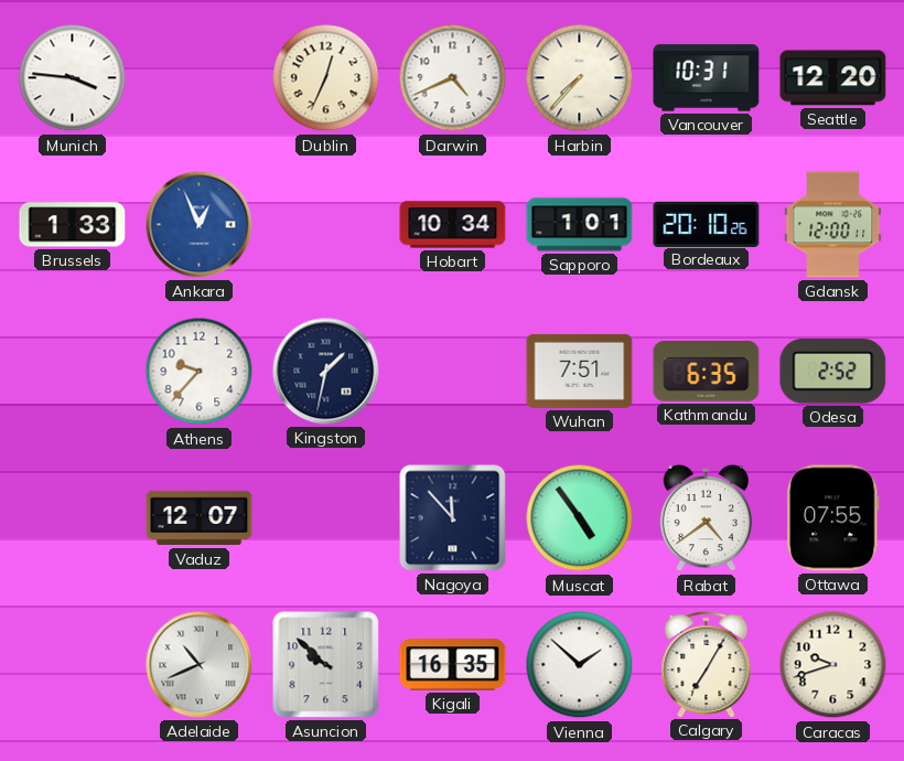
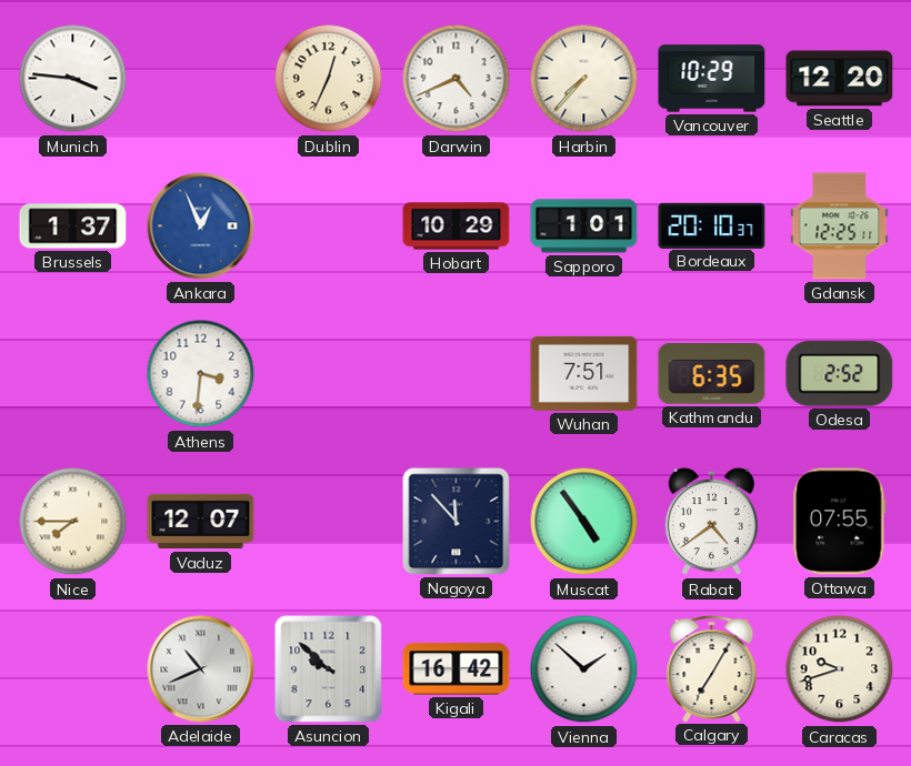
Vancouver: 10:31 -> 10:29 (712, 79)
Brussels: 1:33 -> 1:37 (73, 226)
Hobart: 10:34 -> 10:29 (457, 226)
Bordeaux: 20:10:26 -> 20:10:37 (712, 225)
Gdansk: 12:00 -> 12:25 (840, 226)
Athens: 9:37 -> 3:31 (201, 374)
Kingston: 1:32 -> none (326, 372)
Nice: none -> 7:45 (73, 522)
Kigali: 16:35 -> 16:42 (457, 669)
